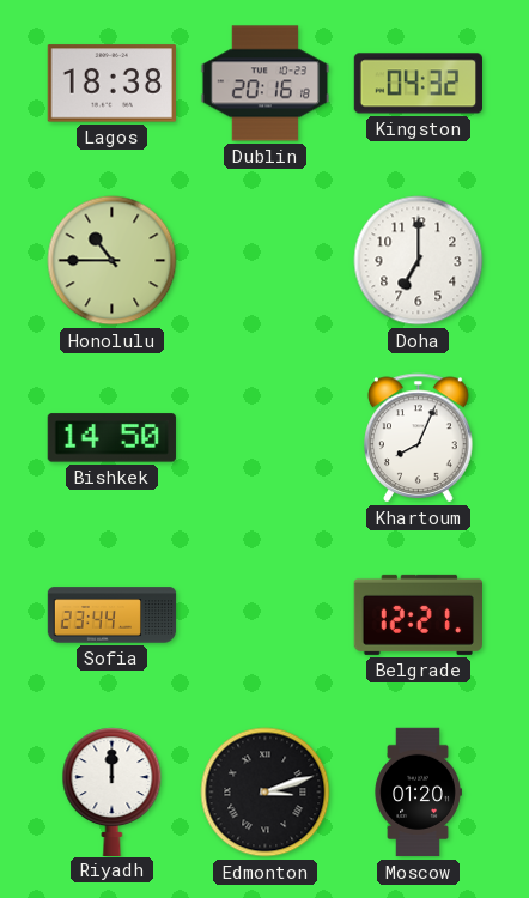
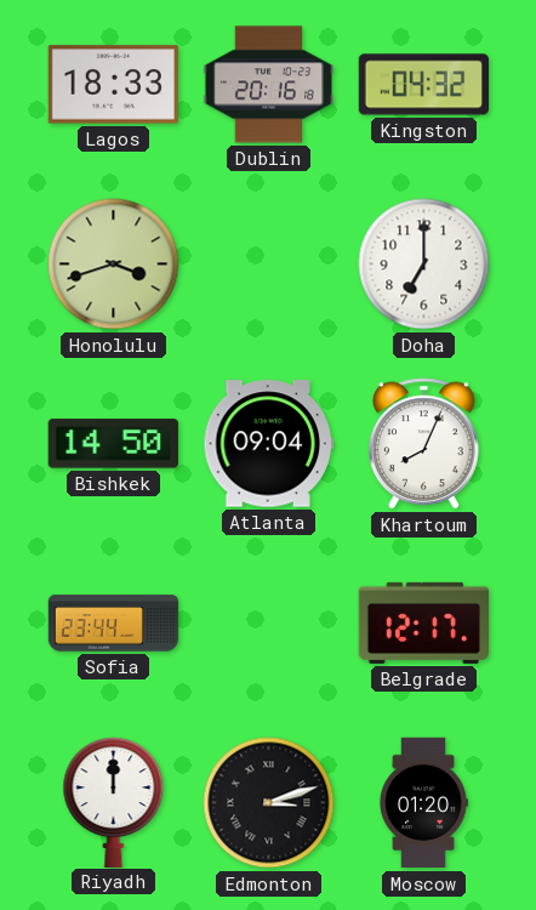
Lagos: 18:38 -> 18:33 (113, 85)
Honolulu: 10:45 -> 3:42 (114, 265)
Atlanta: none -> 09:04 (268, 444)
Belgrade: 12:21 -> 12:17 (423, 622)
